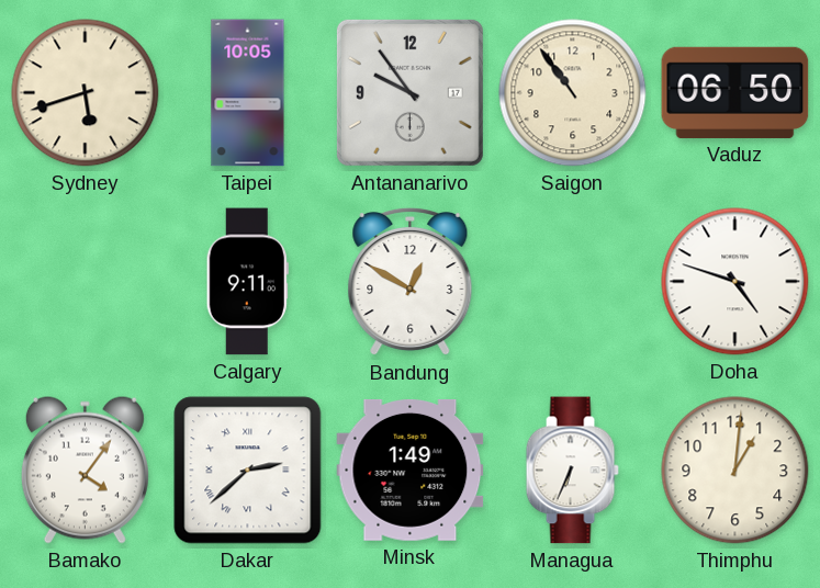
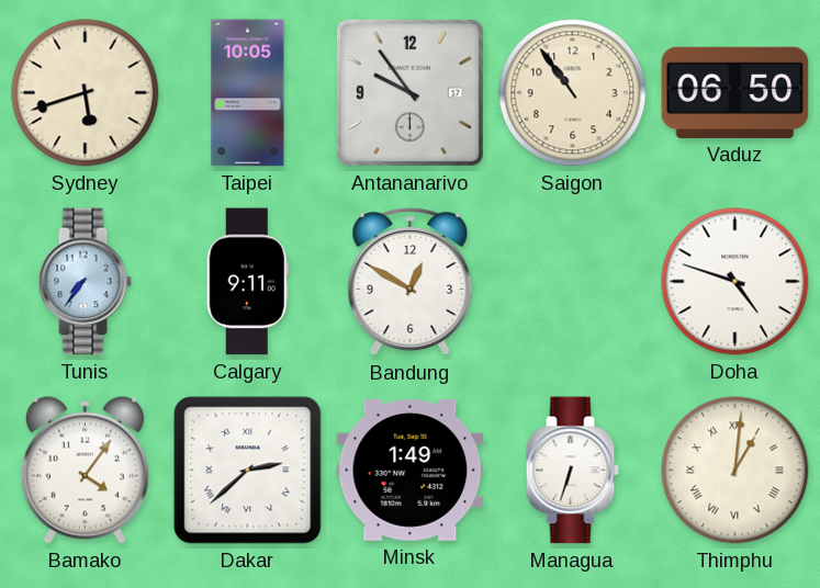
Tunis: none -> 7:36 (85, 282)
Managua: 6:34 -> 6:33 (572, 471)
Thimphu numerals: Arabic -> Roman (735, 471)
